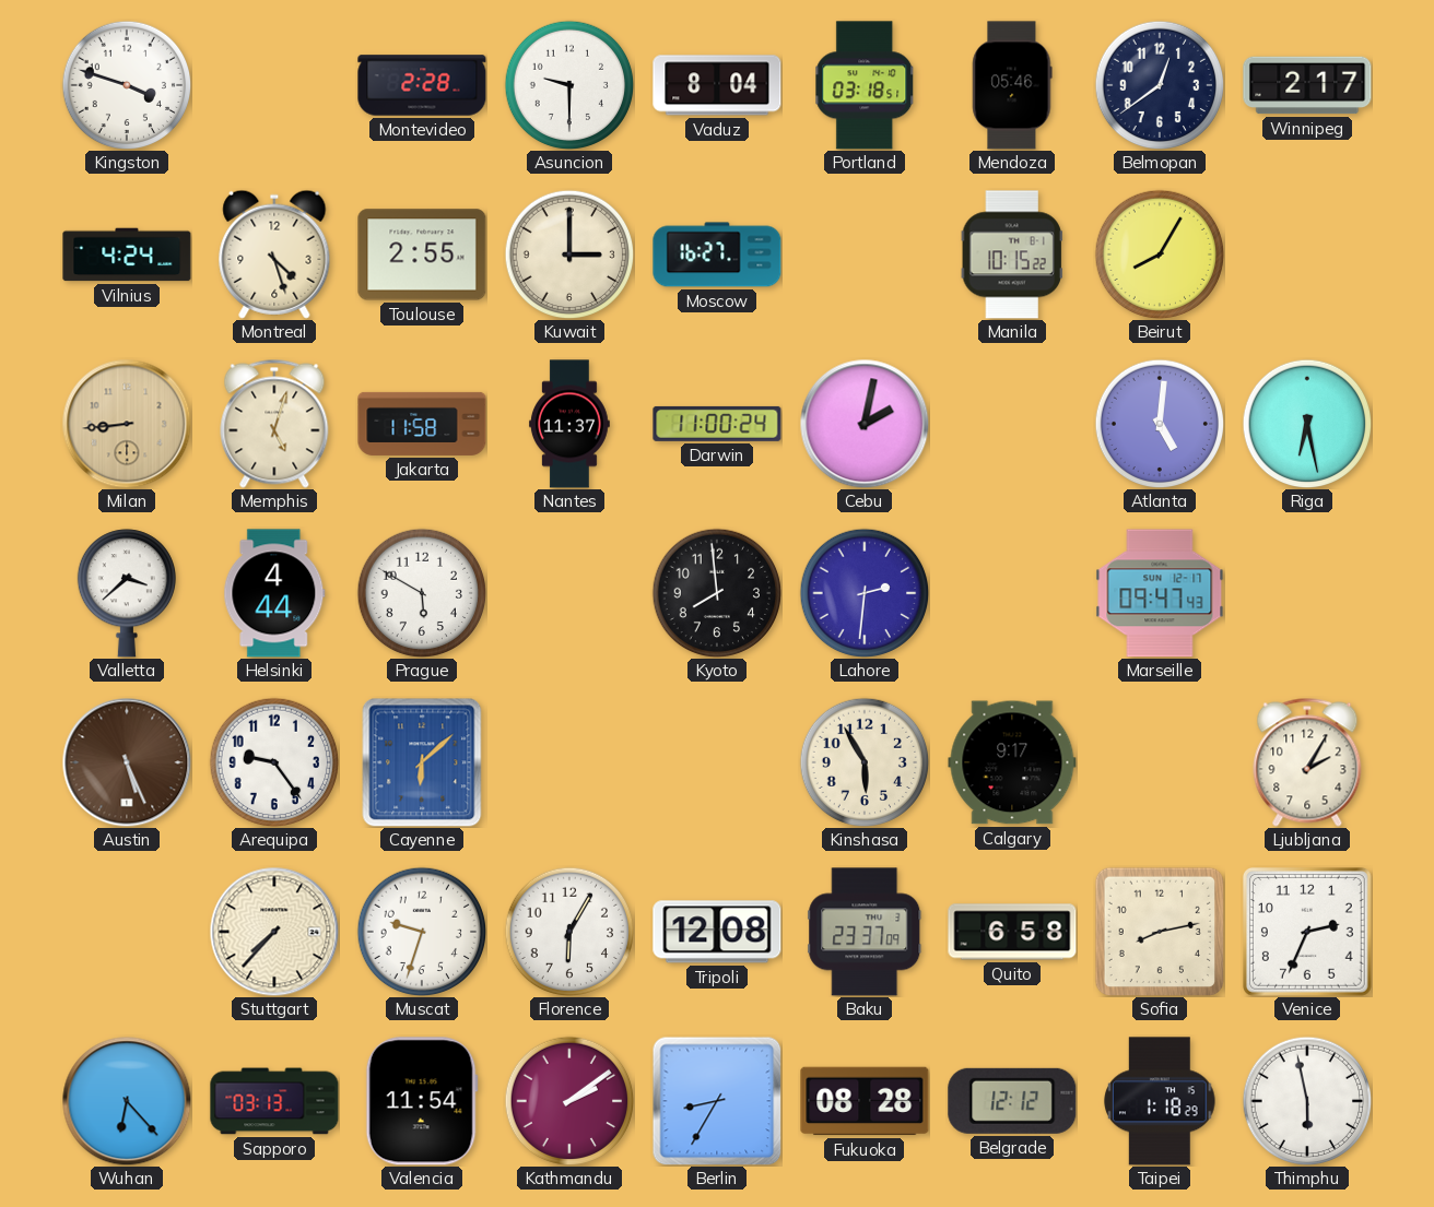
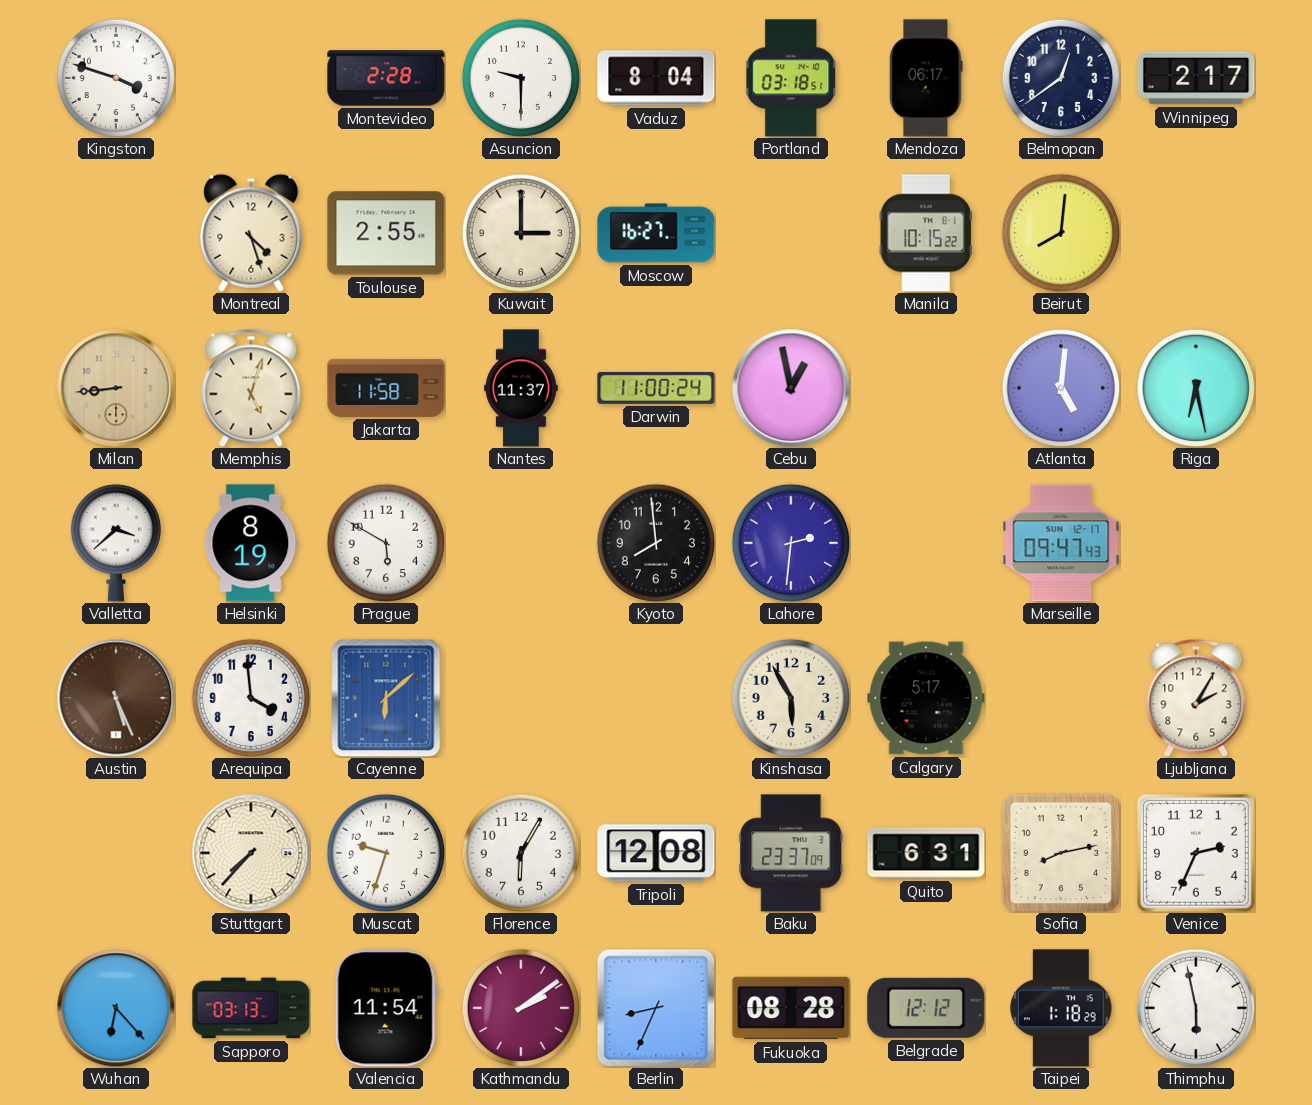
Mendoza: 05:46 -> 06:17 (926, 78)
Vilnius: 4:24 -> none (127, 255)
Beirut: 8:05 -> 8:01 (1061, 233)
Cebu: 2:02 -> 12:58 (791, 388)
Helsinki: 4:44 -> 8:19 (251, 543)
Arequipa: 9:24 -> 3:59 (251, 698)
Calgary: 9:17 -> 5:17 (926, 698)
Quito: 6:58 -> 6:31 (926, 853)
Berlin: 8:35 -> 8:34 (656, 1008)
